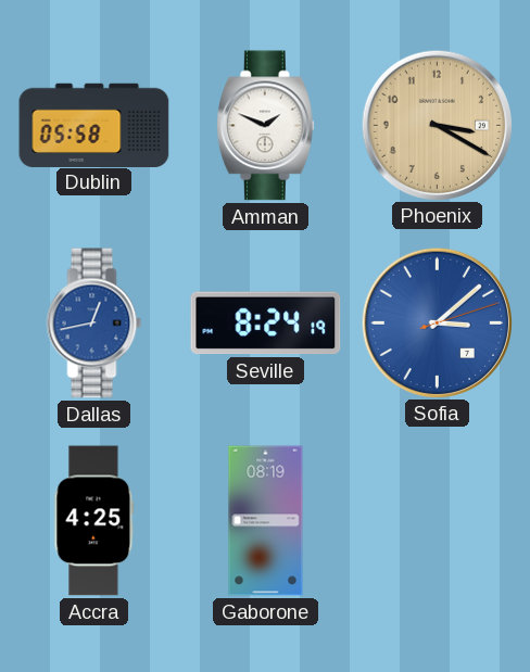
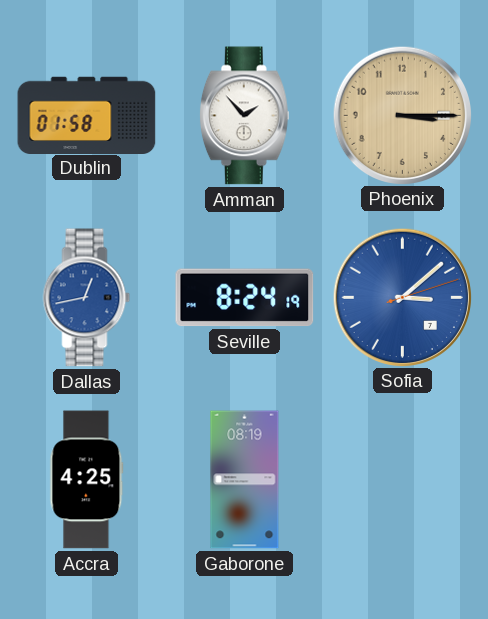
Dublin: 05:58 -> 01:58 (87, 115)
Amman: 1:49 -> 1:53 (244, 116)
Phoenix: 3:20 -> 3:15 (402, 115)
